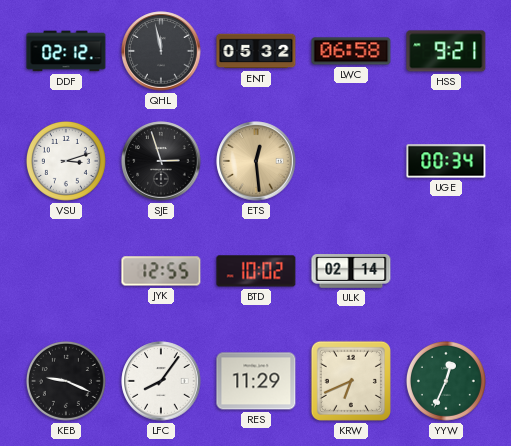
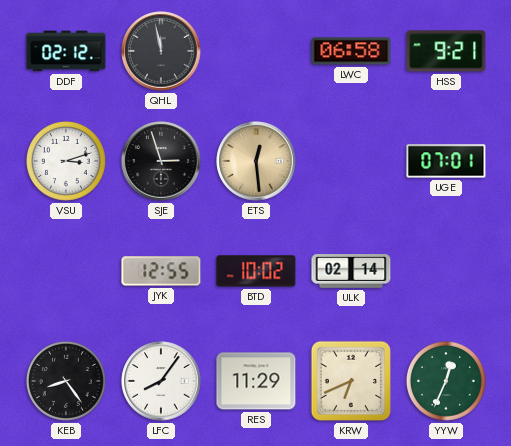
ENT: 05:32 -> none (256, 51)
UGE: 00:34 -> 07:01 (446, 161)
KEB: 9:19 -> 8:24 (66, 381)
